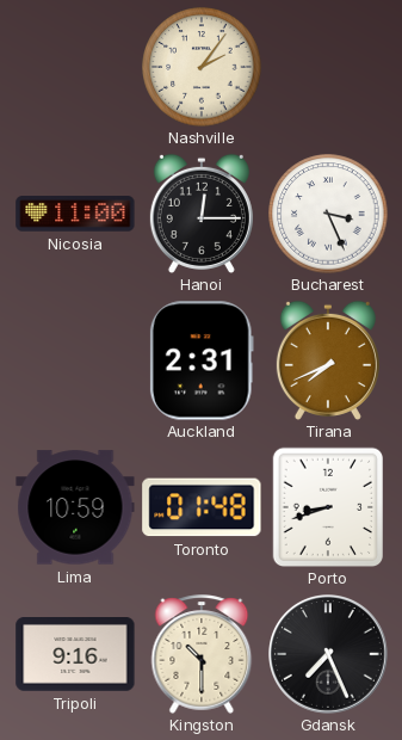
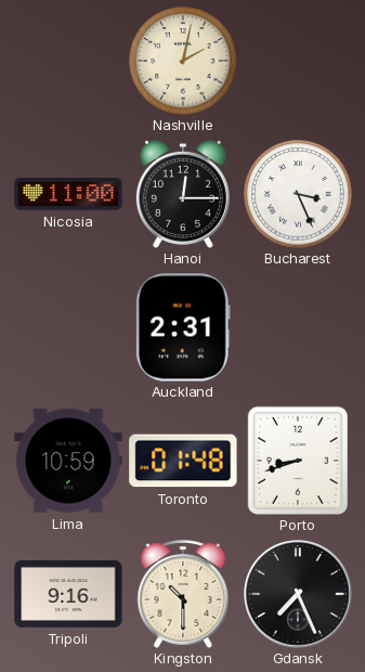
Nashville: 2:06 -> 2:02 (183, 61)
Tirana: 7:41 -> none (328, 359)
